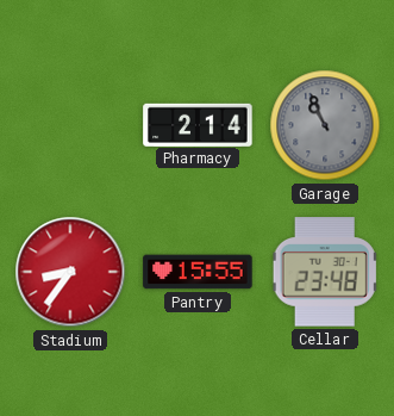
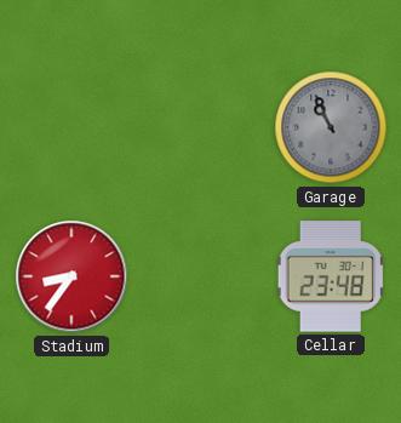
Pharmacy: 2:14 -> none (198, 124)
Pantry: 15:55 -> none (198, 272)
